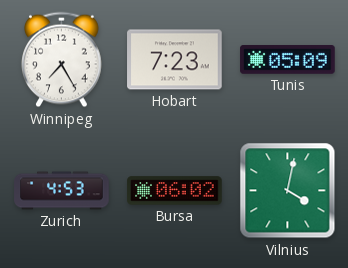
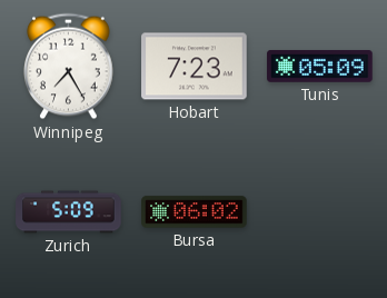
Zurich: 4:53 -> 5:09 (69, 212)
Vilnius: 4:02 -> none (288, 191)
